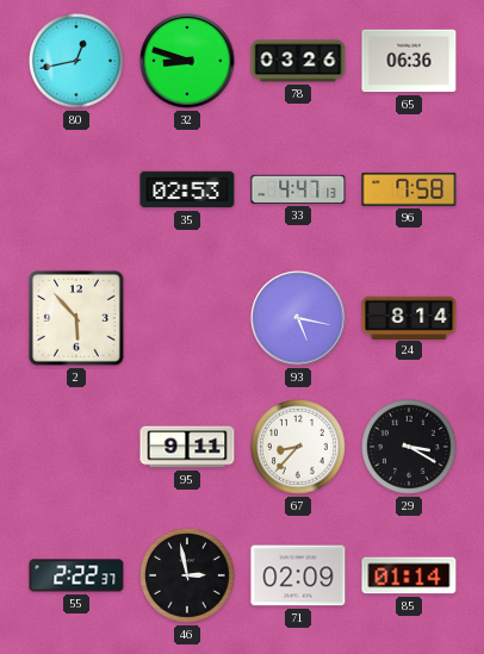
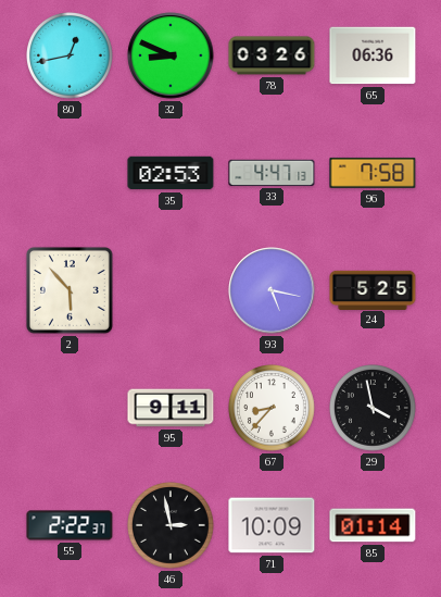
32: 8:48 -> 8:49 (171, 55)
24: 8:14 -> 5:25 (373, 289)
29: 3:20 -> 3:58 (374, 409)
71: 02:09 -> 10:09 (272, 525)
